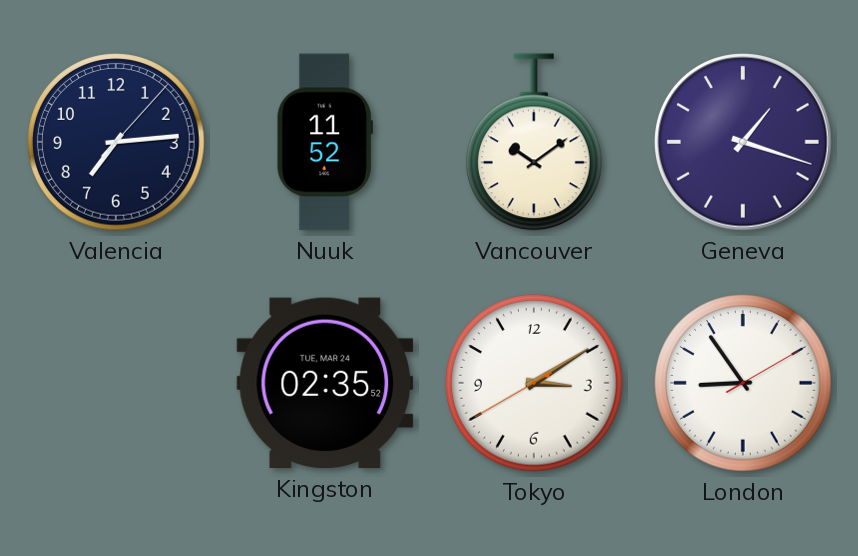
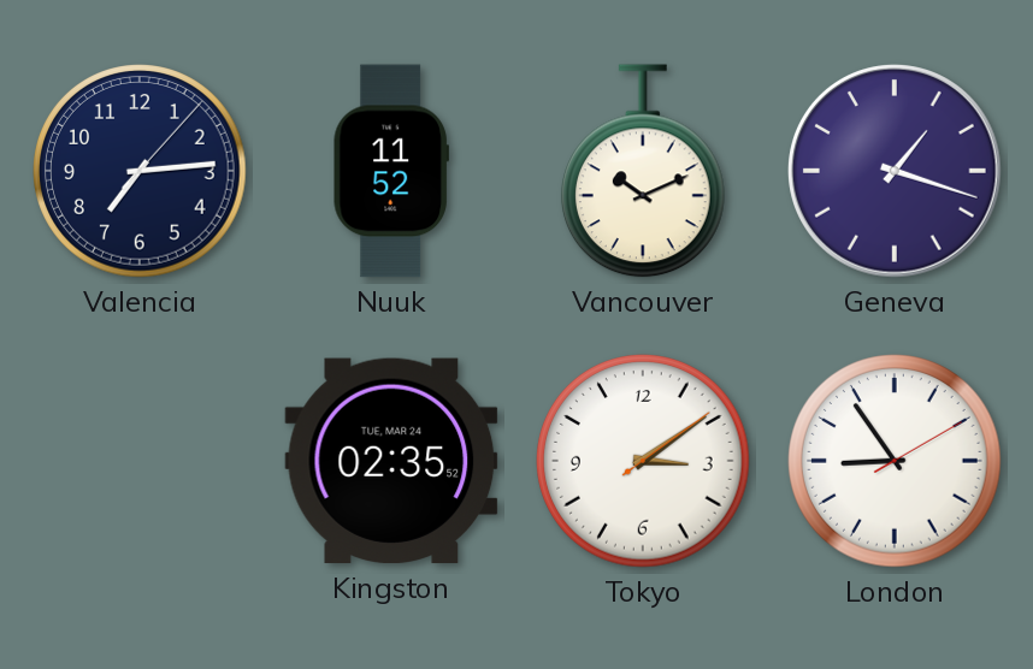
Vancouver: 10:09 -> 10:11 (643, 171)
Tokyo: 3:09:40 -> 3:09:09 (643, 461)
